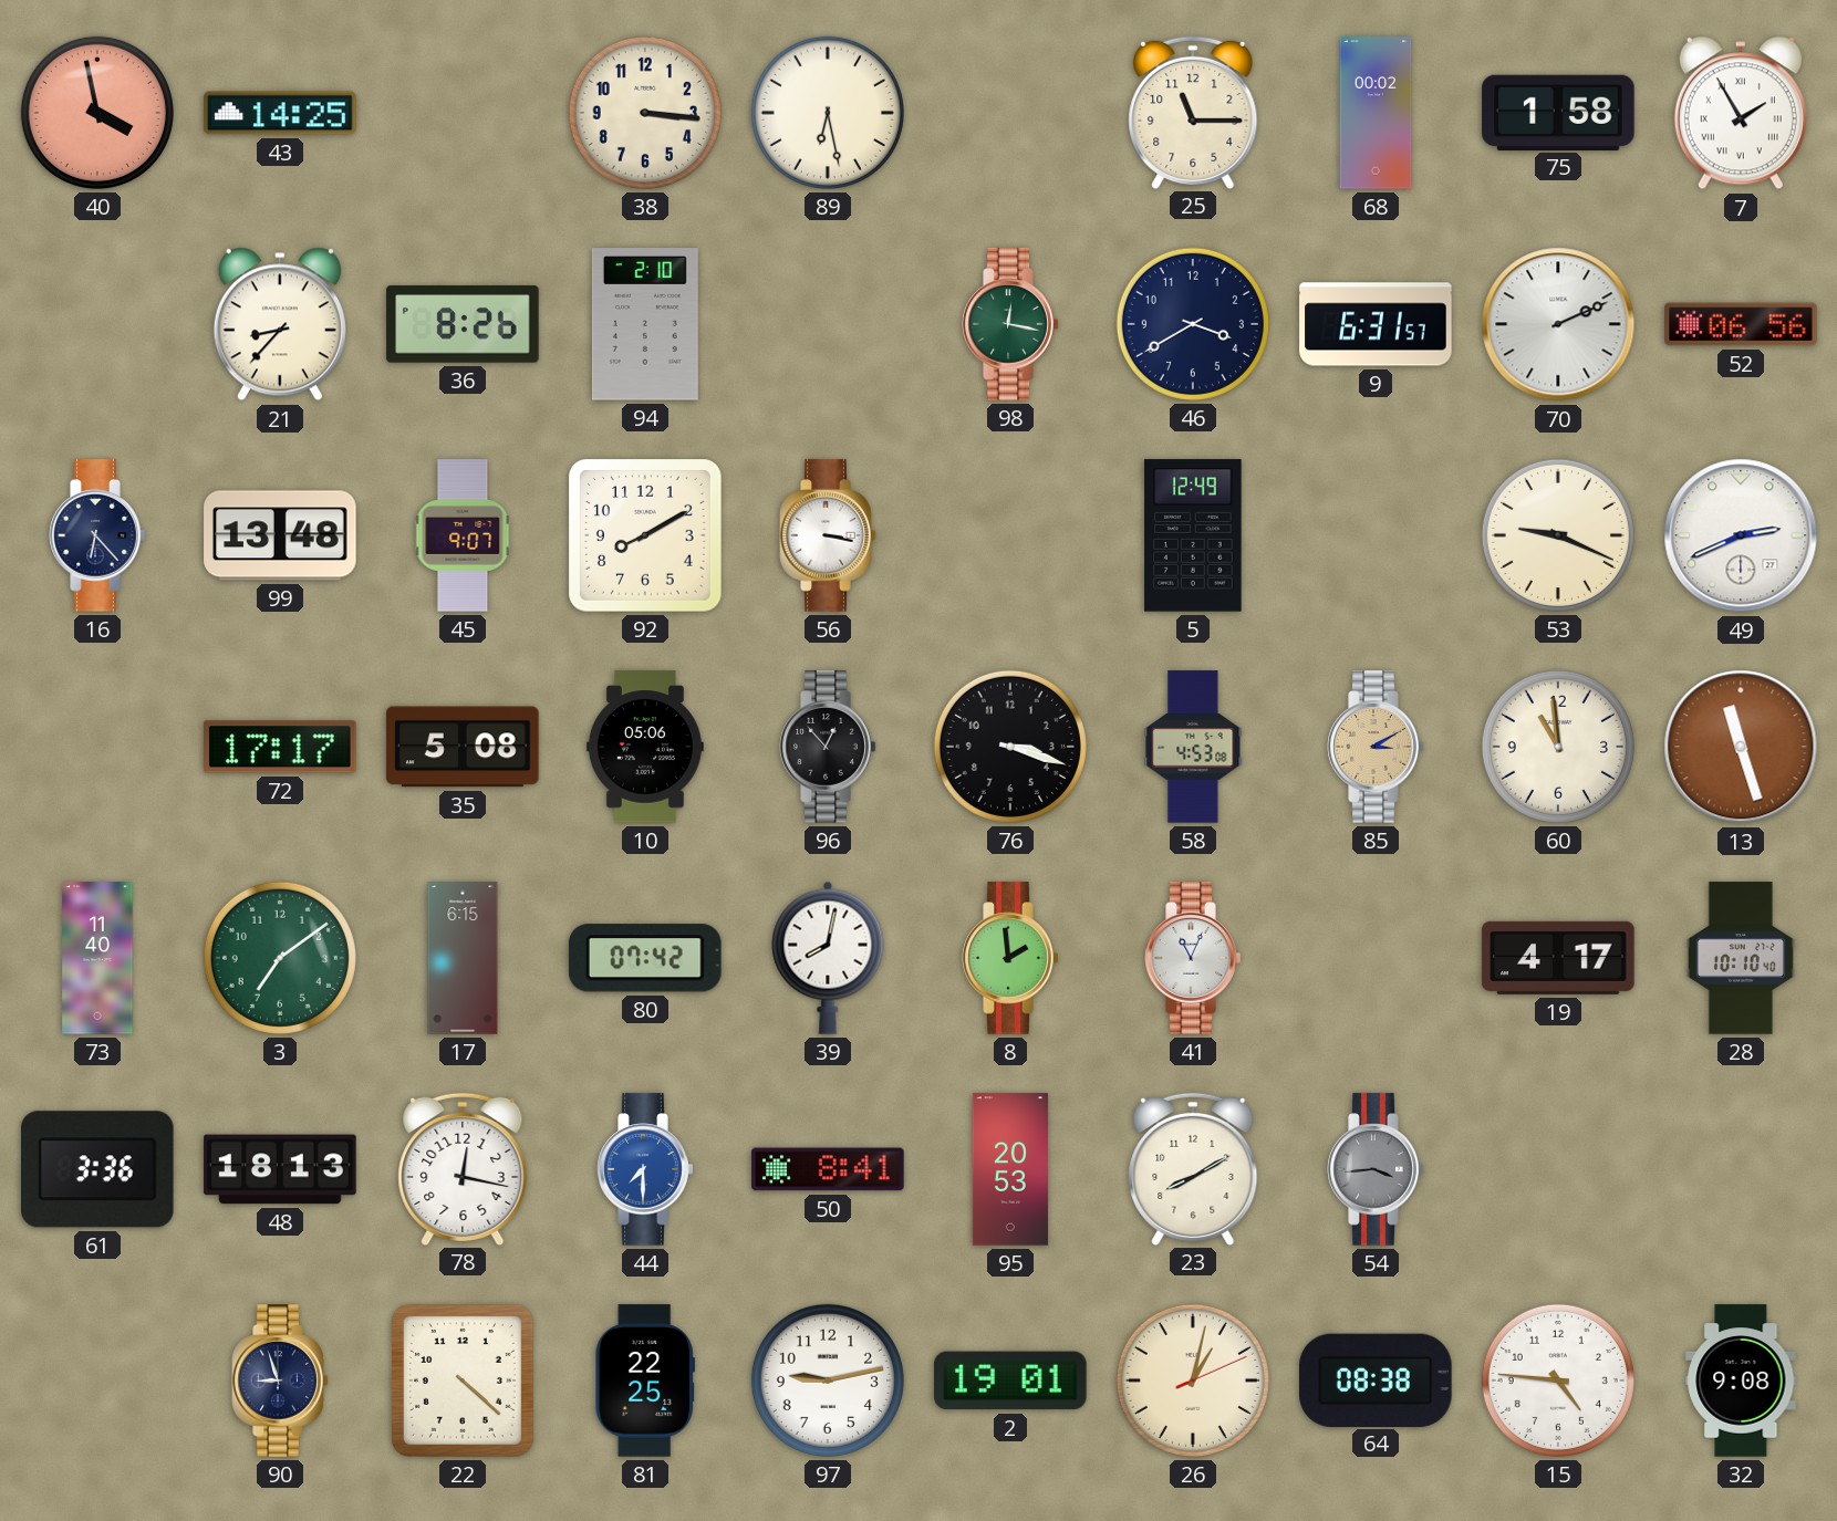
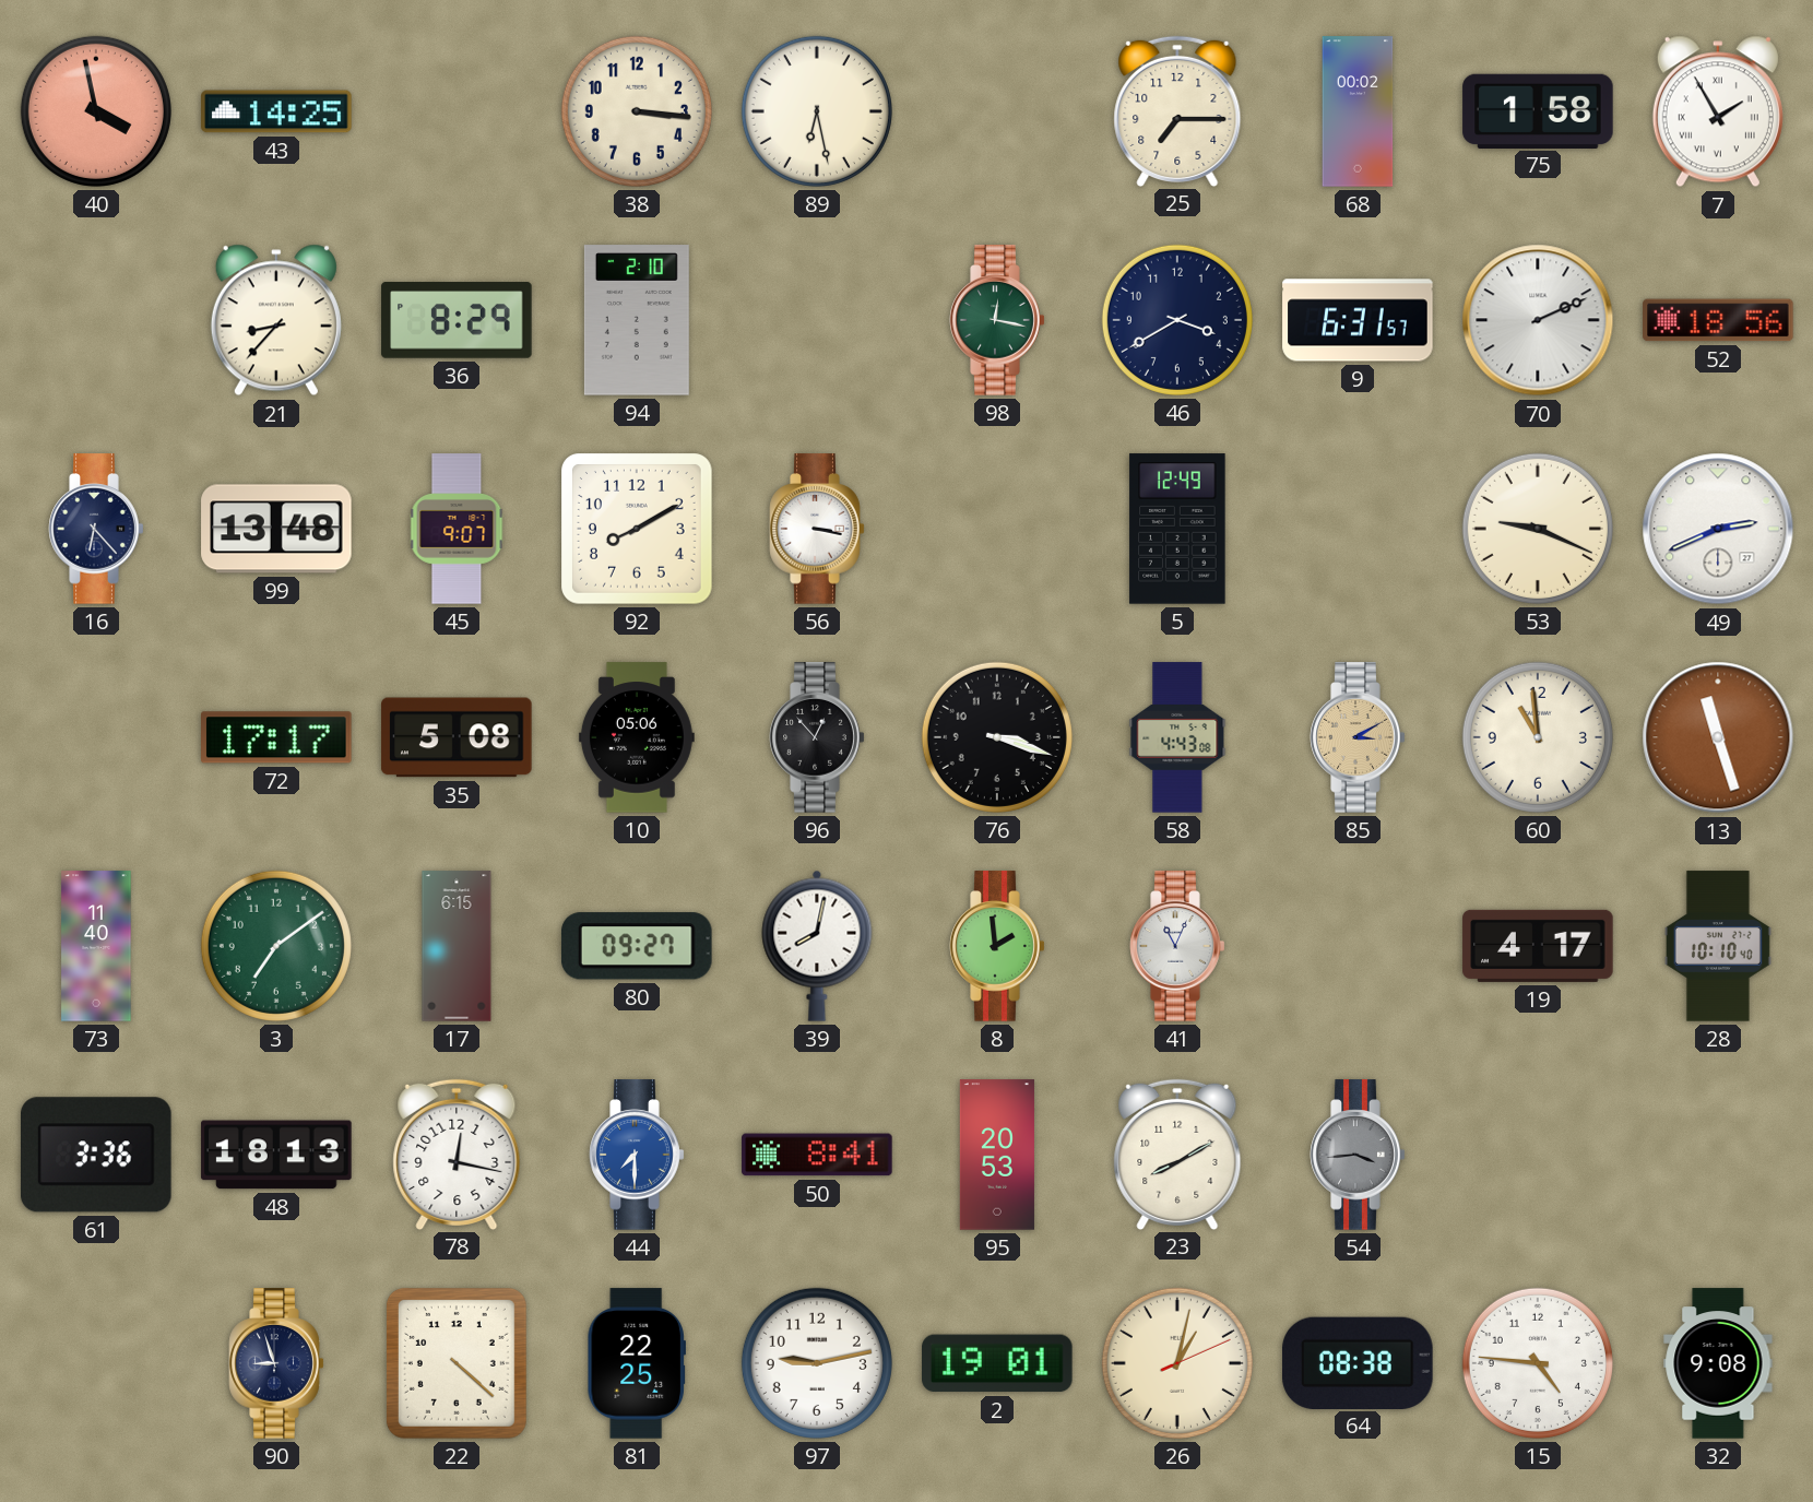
25: 11:15 -> 7:15 (1177, 110)
36: 8:26 -> 8:29 (457, 320)
52: 06:56 -> 18:56 (1718, 320)
58: 4:53 -> 4:43 (1177, 737)
80: 07:42 -> 09:27 (637, 946)
